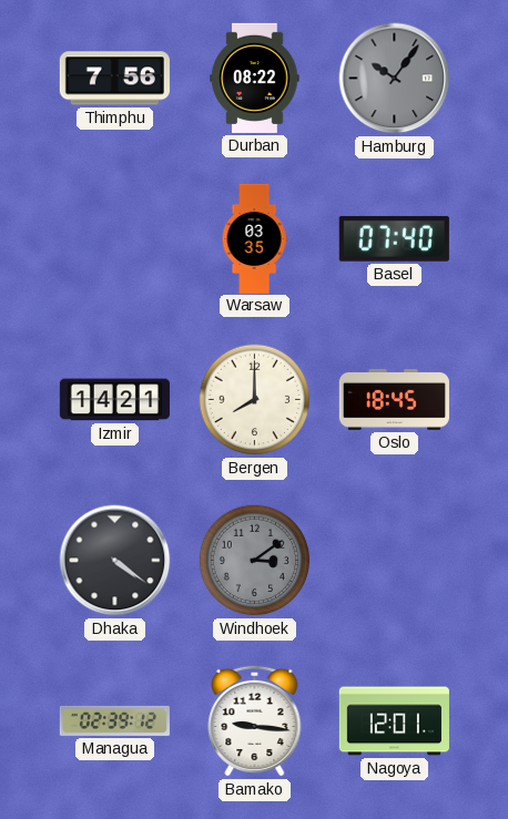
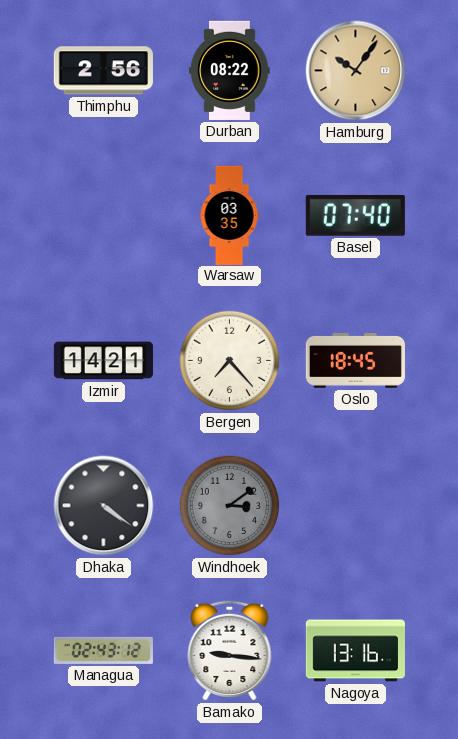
Thimphu: 7:56 -> 2:56 (103, 71)
Hamburg dial: grey -> champagne (356, 71)
Bergen: 8:00 -> 7:23 (230, 361)
Managua: 02:39 -> 02:43 (103, 650)
Nagoya: 12:01 -> 13:16 (355, 651)
